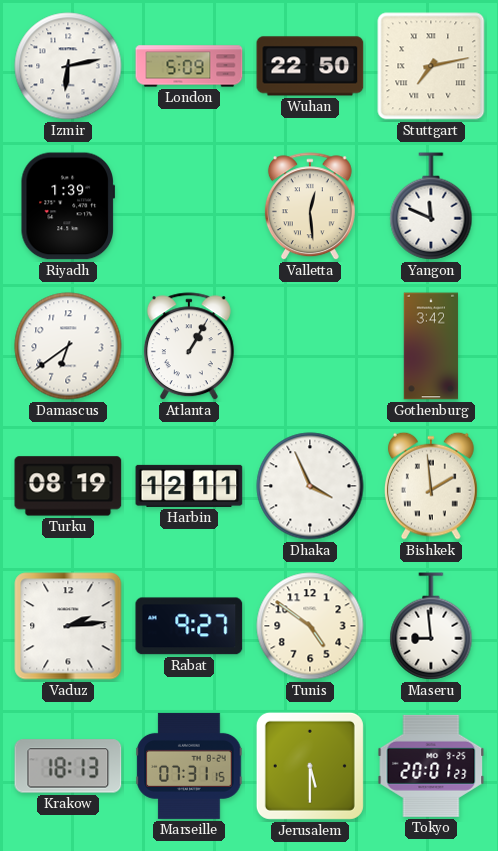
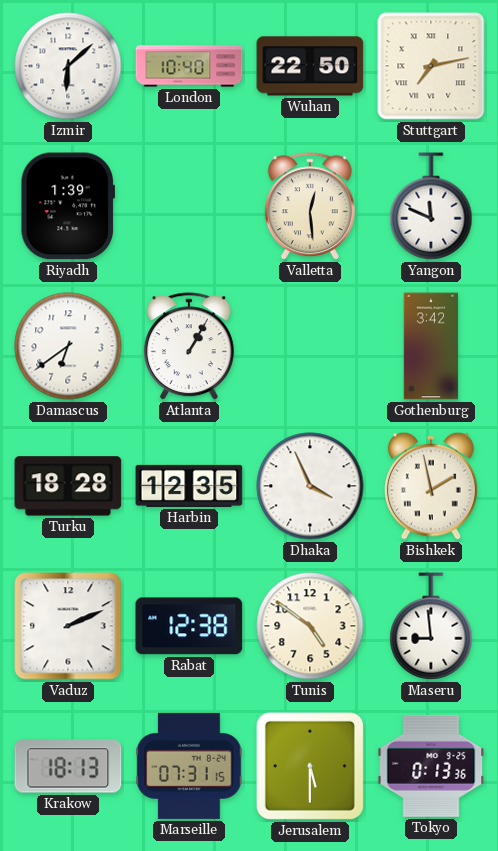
Izmir: 6:13 -> 6:08 (68, 66)
London: 5:09 -> 10:40 (189, 66)
Turku: 08:19 -> 18:28 (68, 486)
Harbin: 12:11 -> 12:35 (189, 486)
Bishkek: 1:59 -> 1:58 (431, 486)
Vaduz: 2:14 -> 2:11 (68, 626)
Rabat: 9:27 -> 12:38 (189, 626)
Tokyo: 20:01 -> 0:13 (431, 766)
